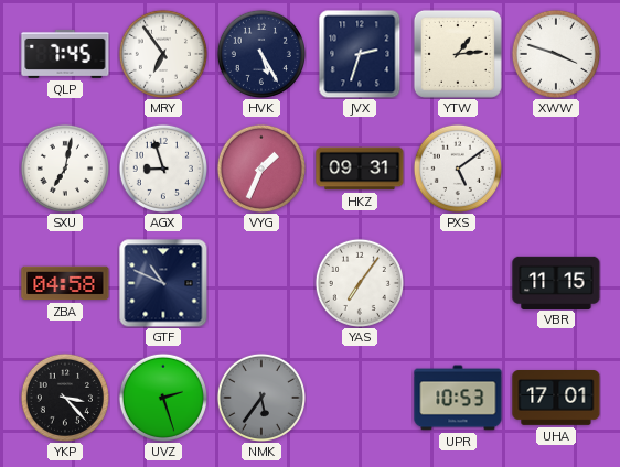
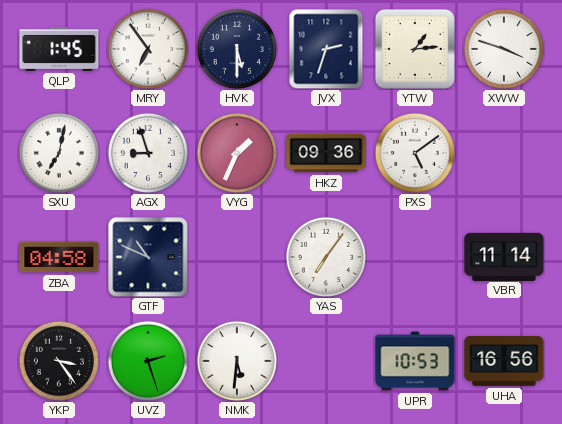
QLP: 7:45 -> 1:45 (59, 49)
HVK: 5:25 -> 5:30 (237, 49)
HKZ: 09:31 -> 09:36 (326, 153)
VBR: 11:15 -> 11:14 (504, 256)
YKP: 3:23 -> 3:24 (59, 361)
NMK: 5:36 -> 5:31 (237, 361)
NMK dial: grey -> white (237, 361)
UHA: 17:01 -> 16:56 (504, 362)
